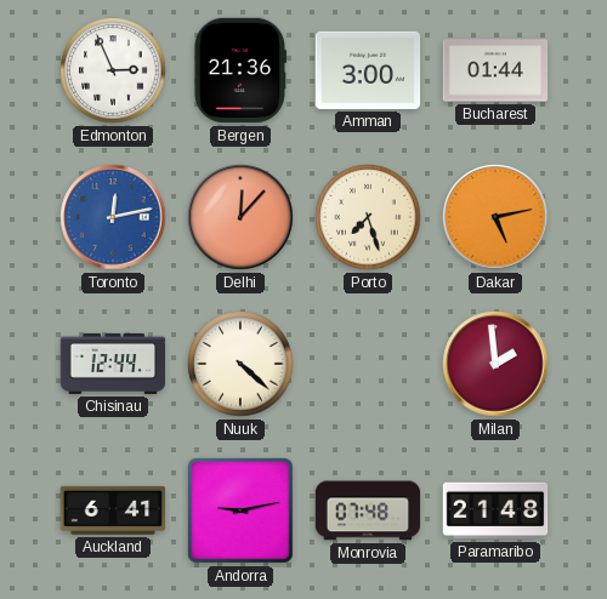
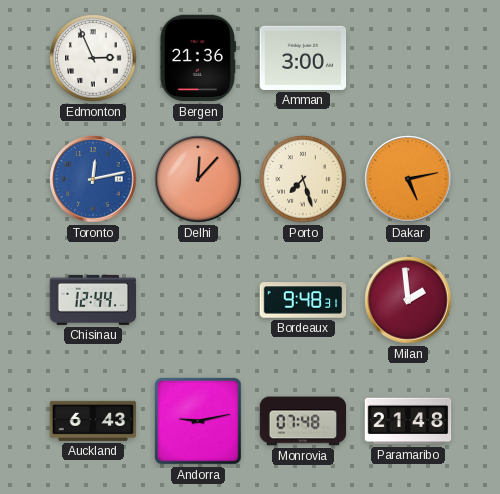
Bucharest: 01:44 -> none (495, 70)
Nuuk: 4:22 -> none (240, 364)
Bordeaux: none -> 9:48 (303, 300)
Auckland: 6:41 -> 6:43 (93, 421)
